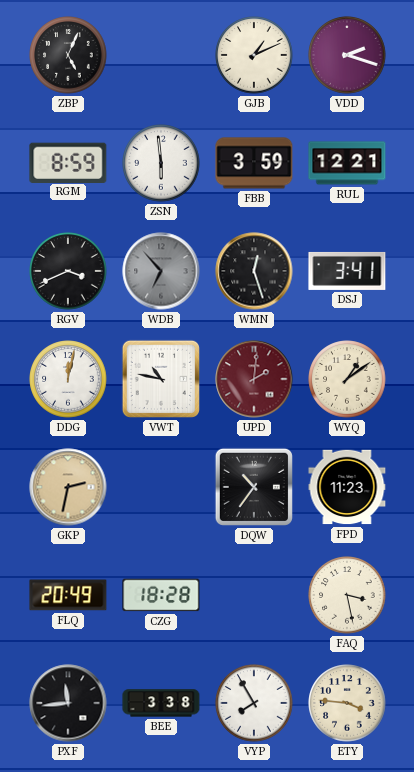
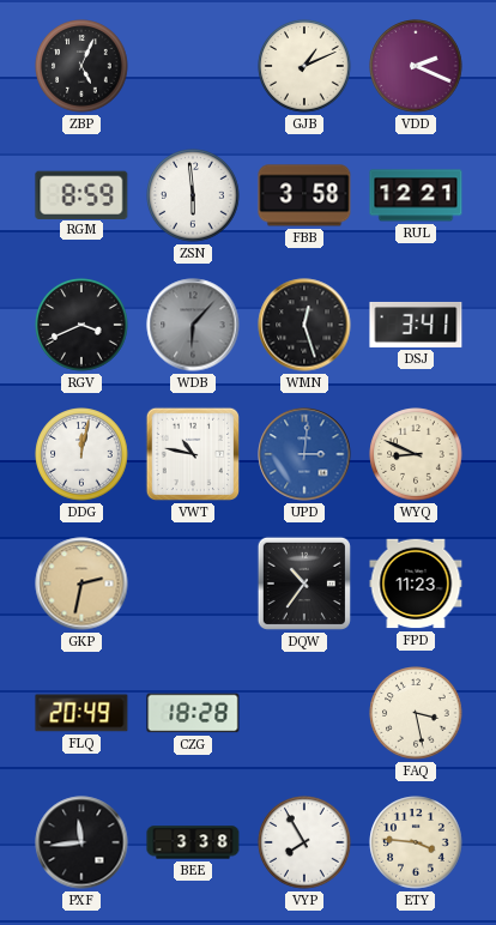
VDD: 2:18 -> 2:19 (416, 66)
FBB: 3:59 -> 3:58 (304, 195)
WDB: 6:53 -> 6:07 (193, 325)
UPD: 2:01 -> 3:01 (304, 454)
UPD dial: burgundy -> blue (304, 454)
WYQ: 1:09 -> 8:49 (416, 454)
